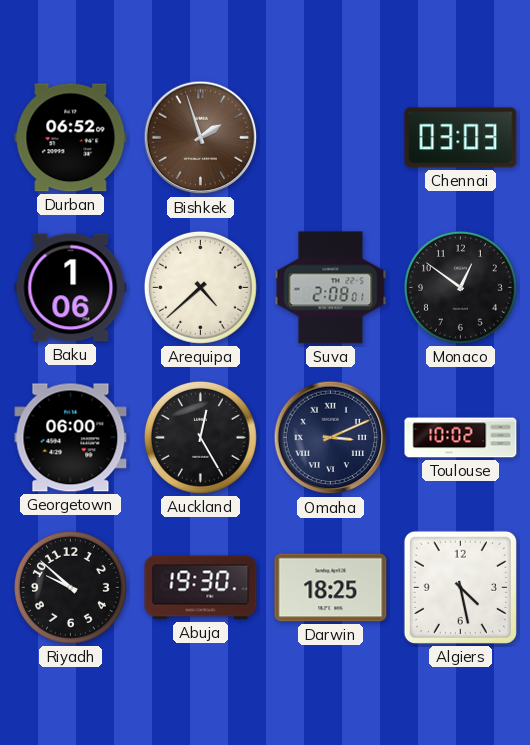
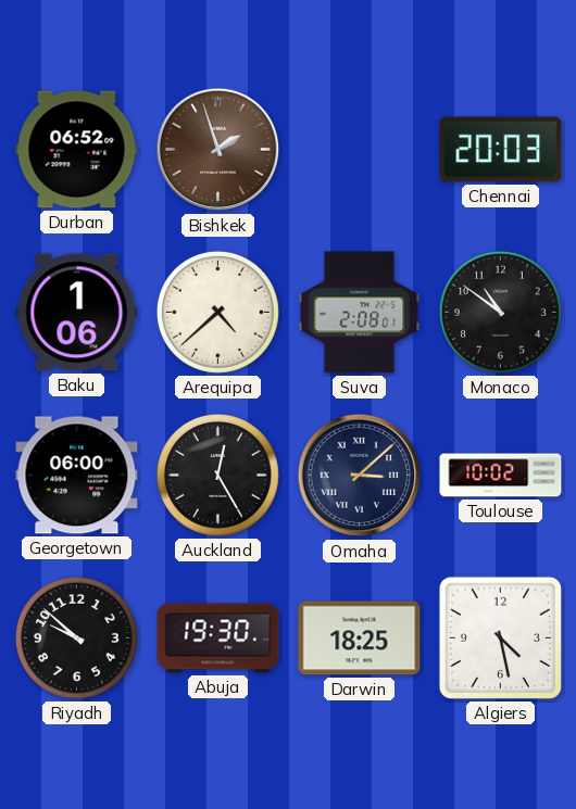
Chennai: 03:03 -> 20:03 (501, 150)
Monaco: 12:51 -> 10:51 (500, 312)
Omaha: 3:11 -> 3:08 (360, 476)
